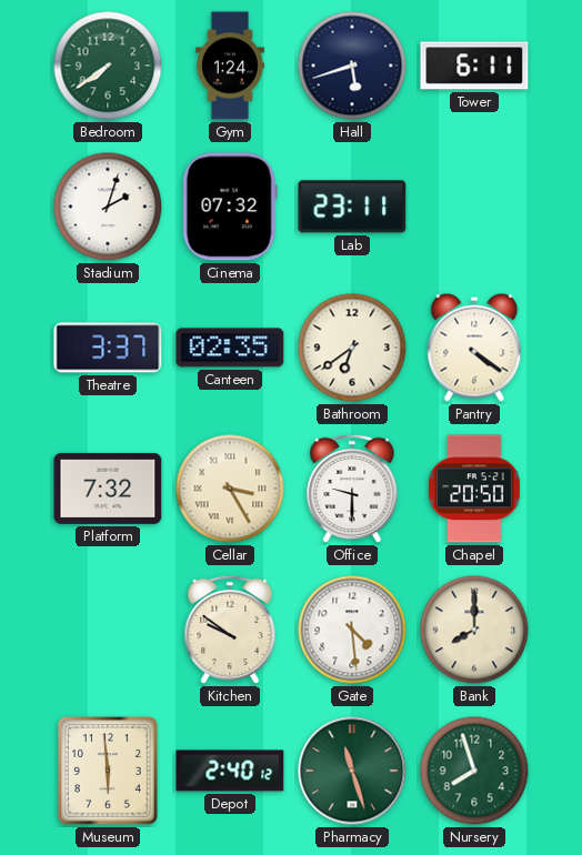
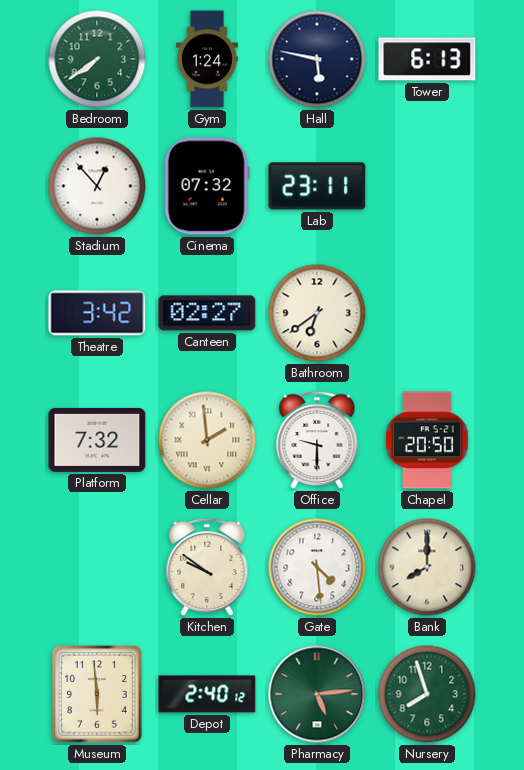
Hall: 5:42 -> 5:47 (317, 59)
Tower: 6:11 -> 6:13 (427, 59)
Stadium: 2:03 -> 12:53 (97, 186)
Theatre: 3:37 -> 3:42 (97, 313)
Canteen: 02:35 -> 02:27 (207, 313)
Pantry: 4:21 -> none (474, 348)
Cellar: 3:25 -> 1:59 (207, 440)
Pharmacy: 11:27 -> 5:14 (317, 694)
